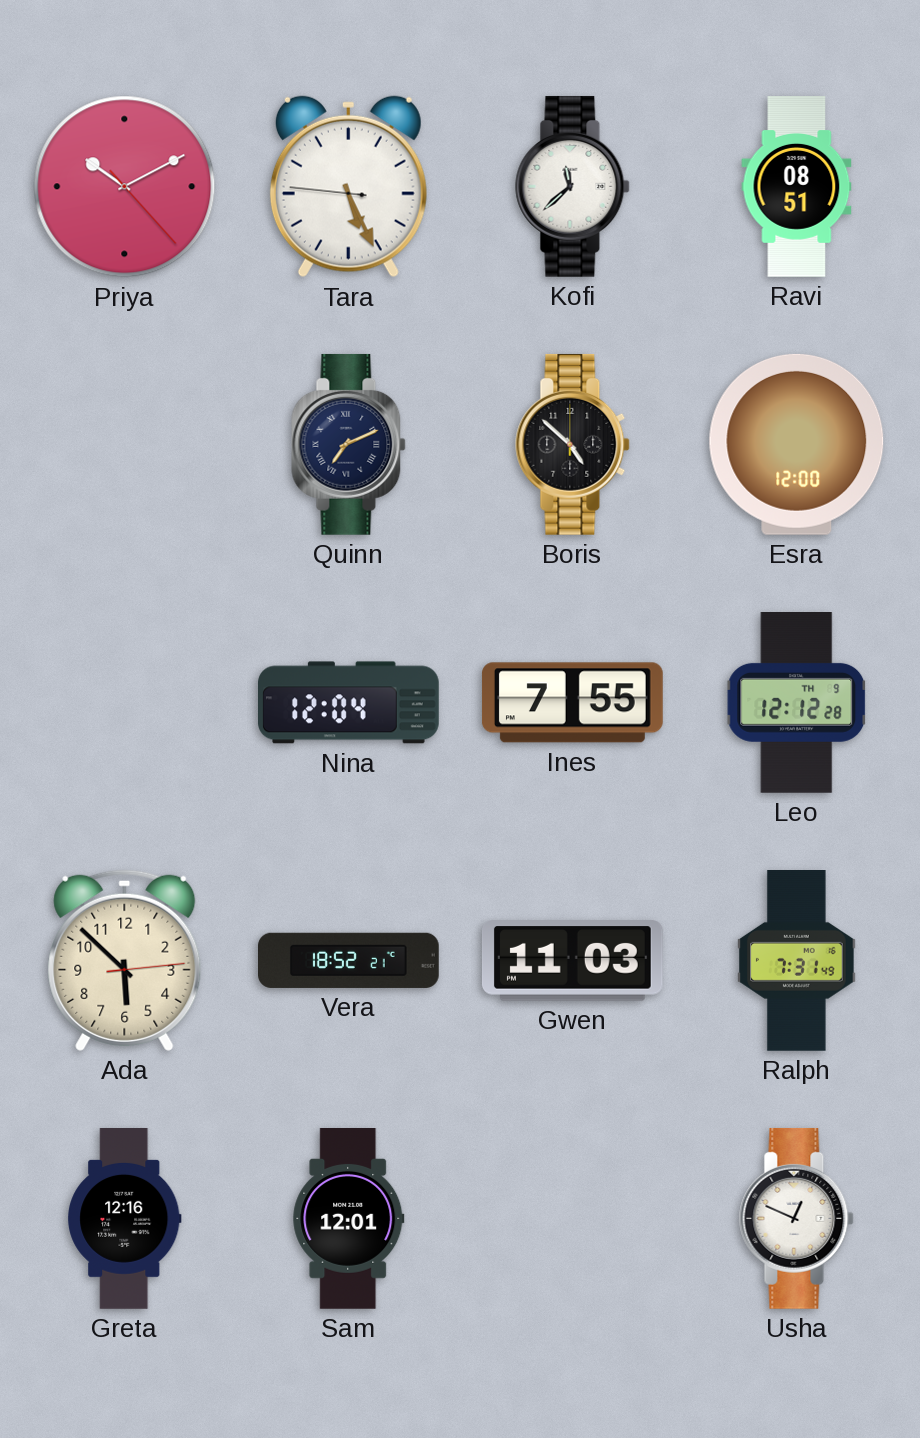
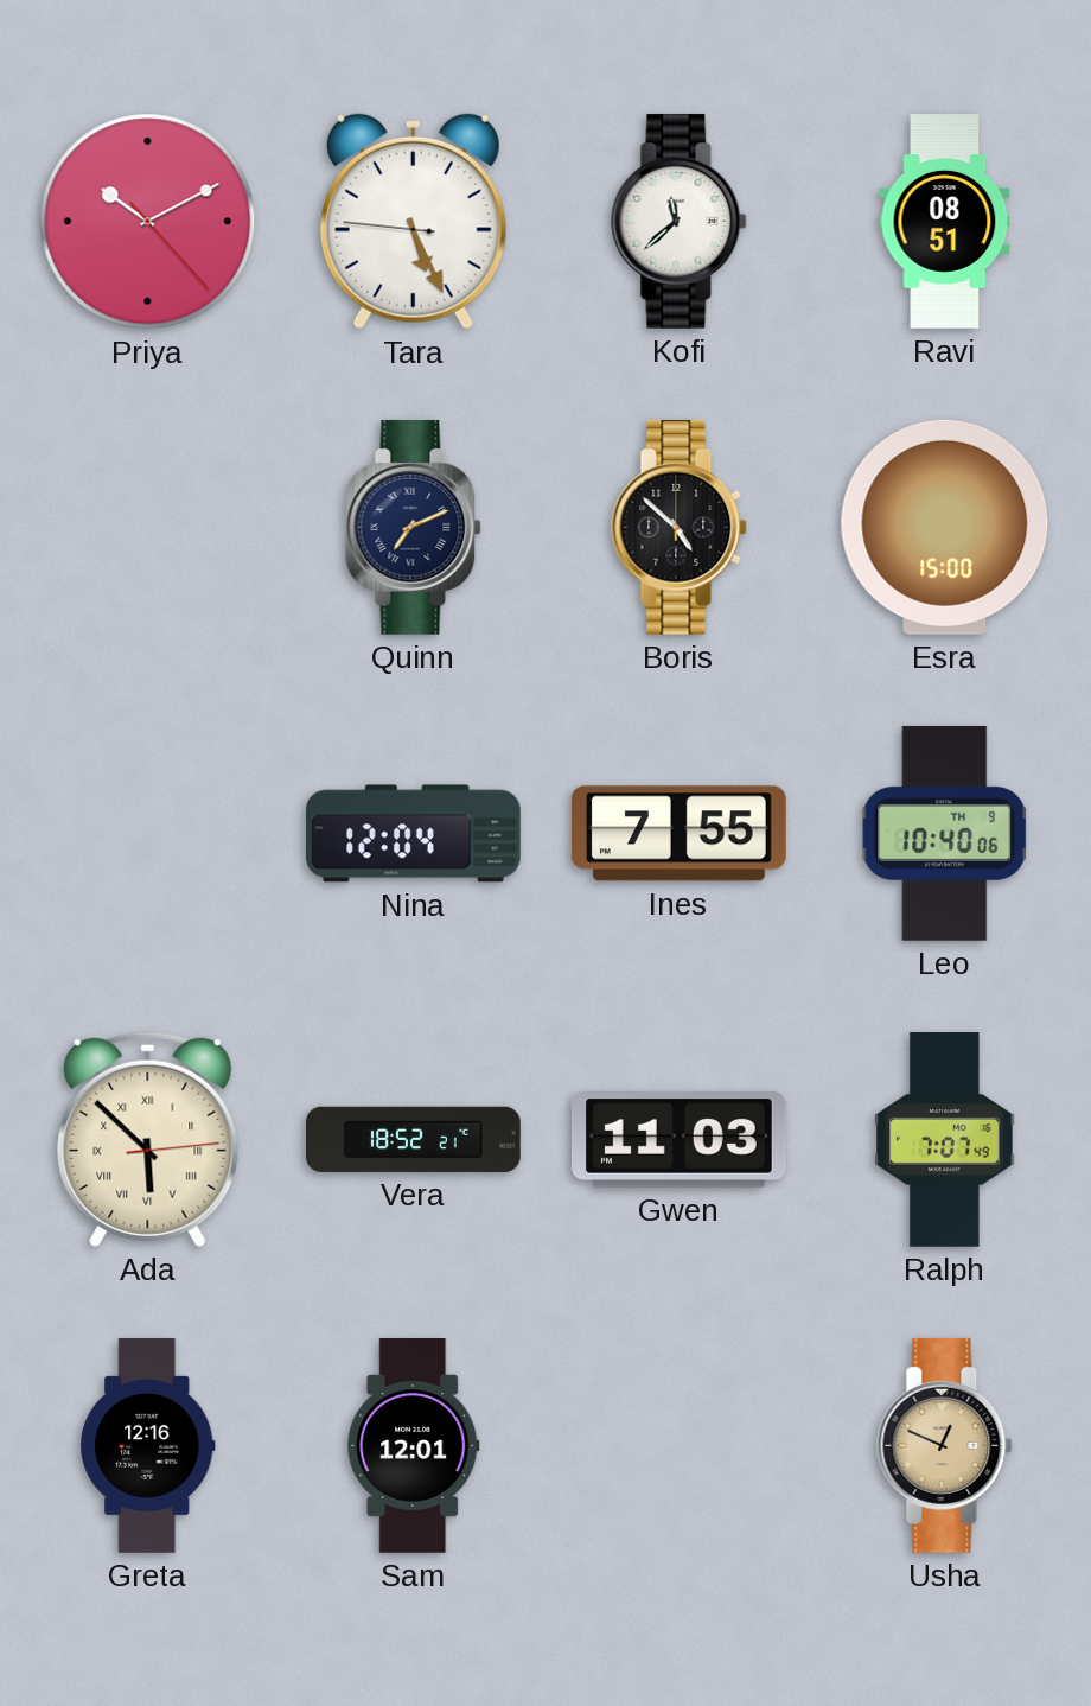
Esra: 12:00 -> 15:00 (945, 527)
Leo: 12:12 -> 10:40 (945, 834)
Ada numerals: Arabic -> Roman (148, 1139)
Ralph: 7:31 -> 7:07 (945, 1140)
Usha dial: white -> champagne (945, 1445)
